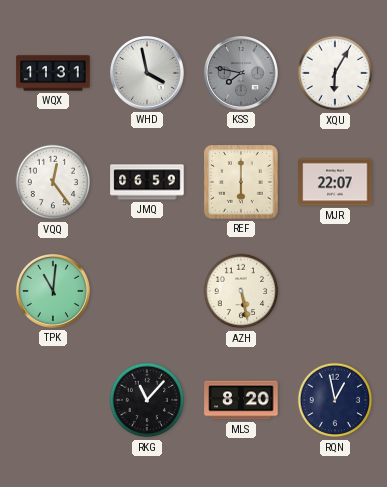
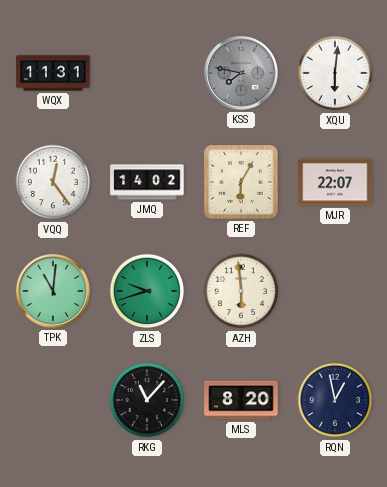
WHD: 3:58 -> none (147, 73)
XQU: 6:05 -> 6:01 (335, 73)
JMQ: 06:59 -> 14:02 (147, 182)
REF: 6:00 -> 6:05 (241, 182)
ZLS: none -> 9:42 (147, 291)
AZH: 5:28 -> 5:59 (241, 291)
